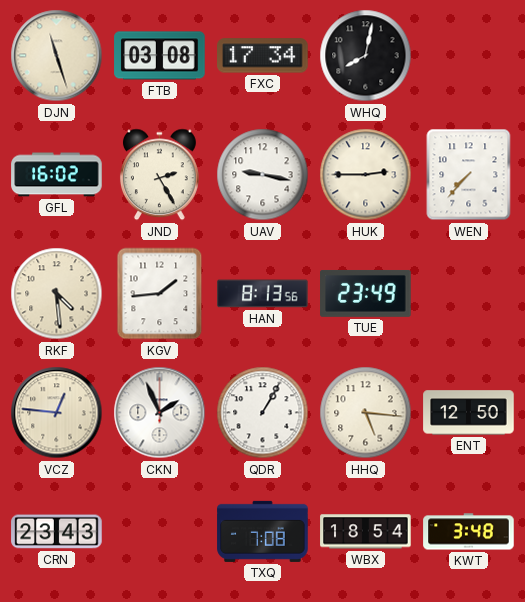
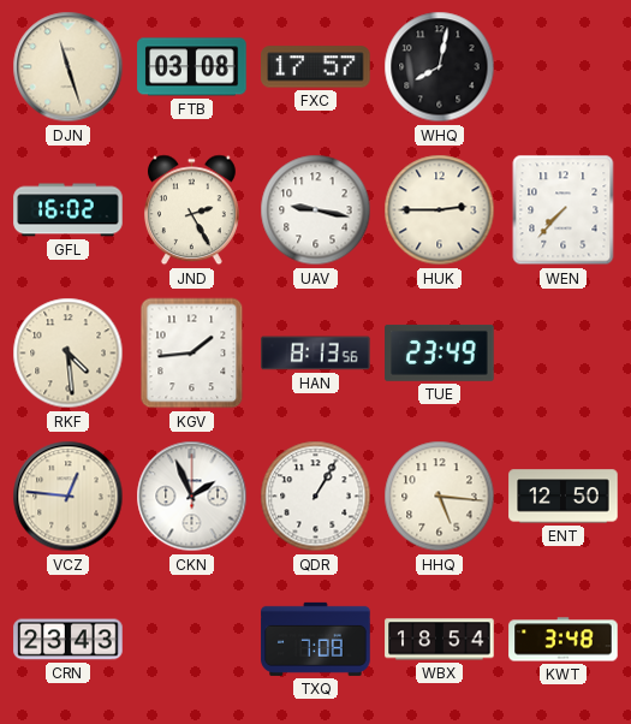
FXC: 17:34 -> 17:57 (316, 67)
